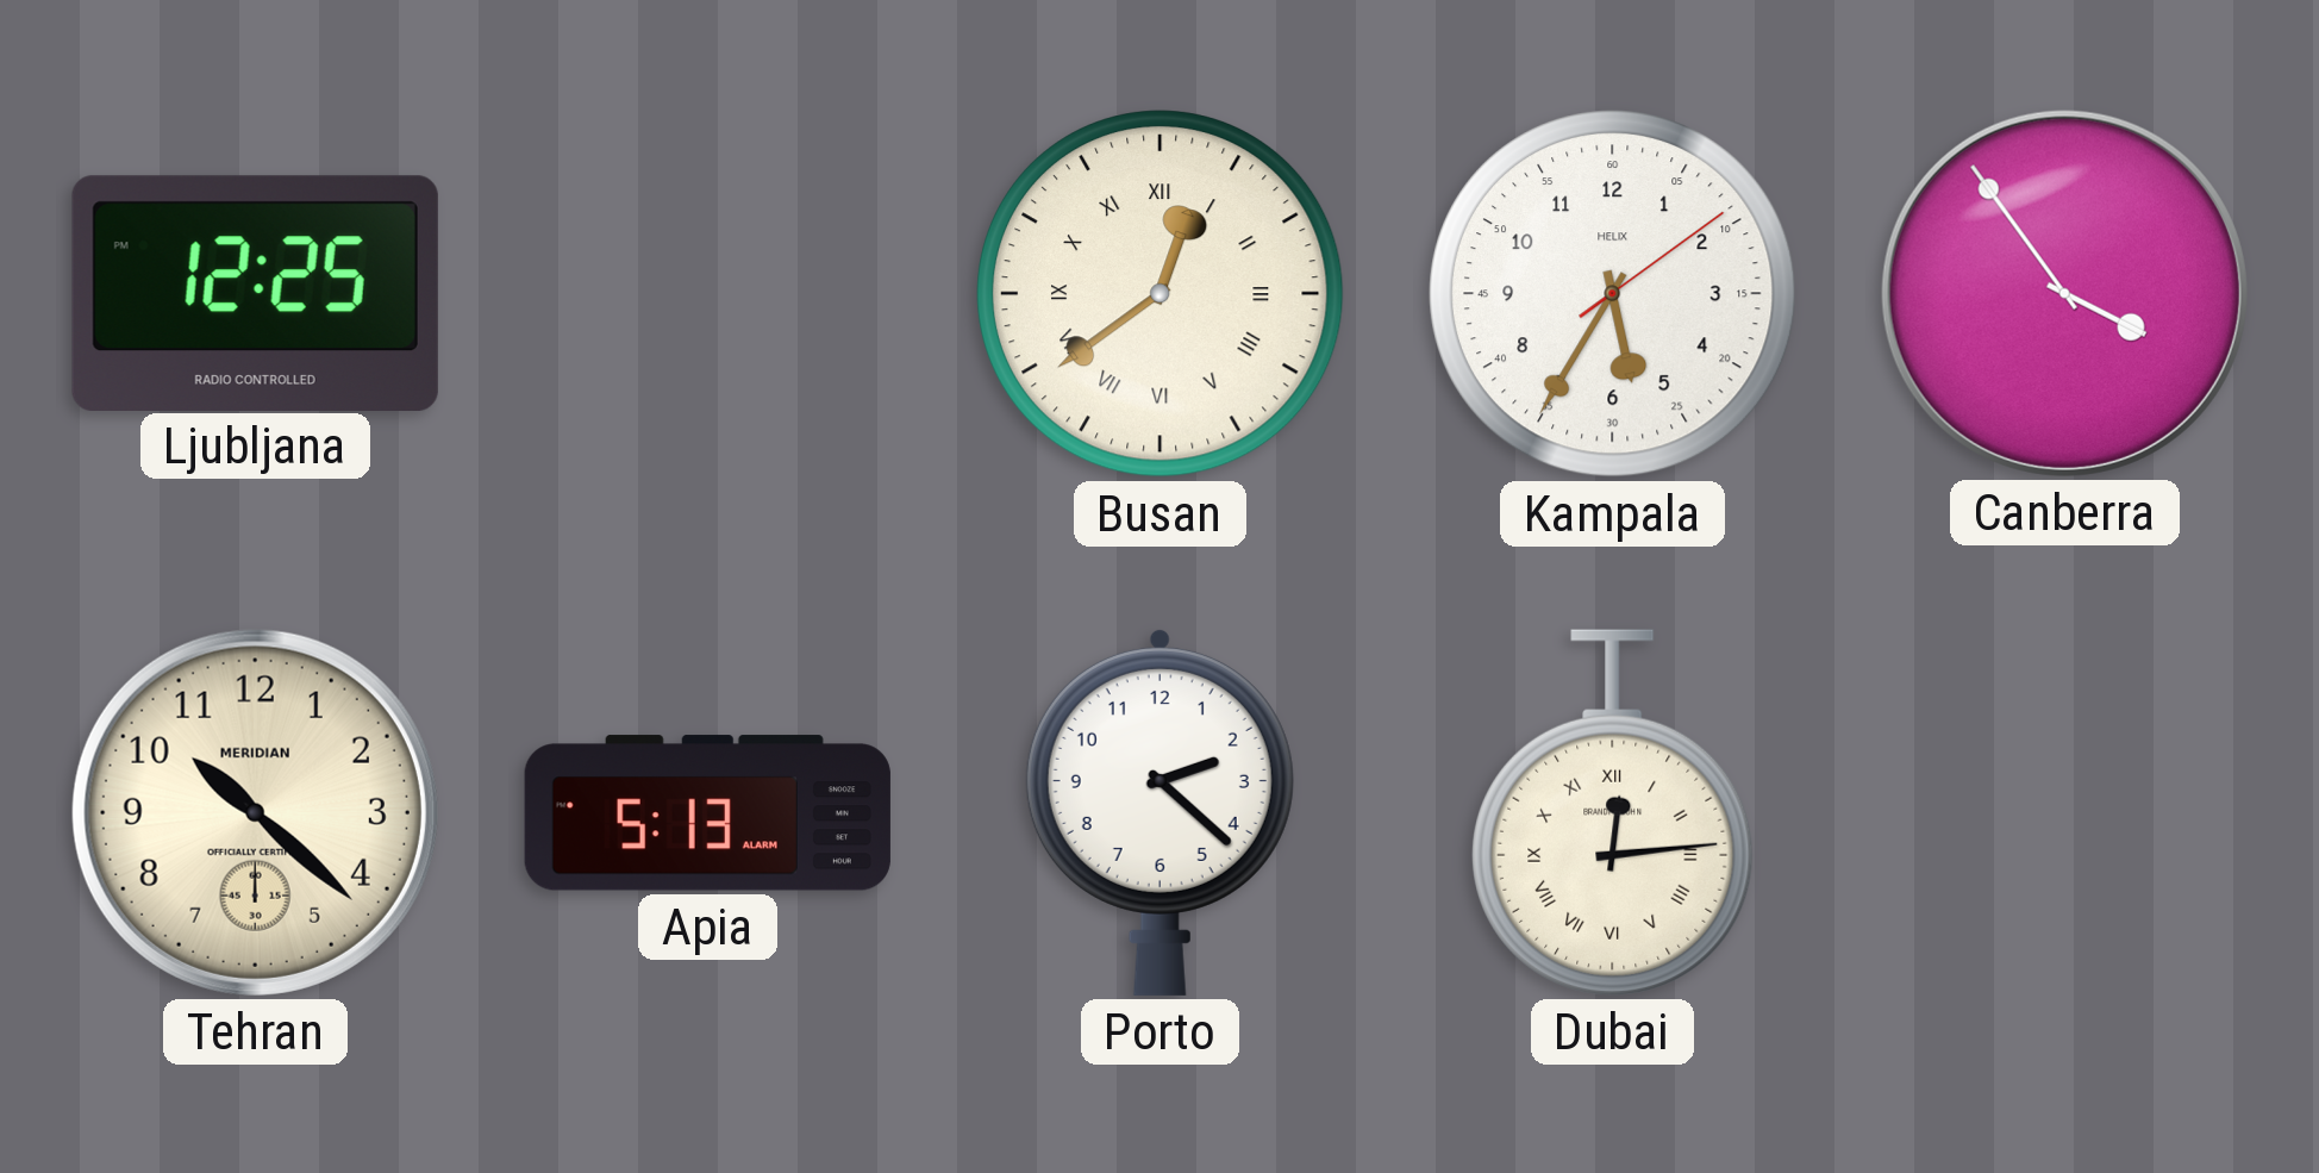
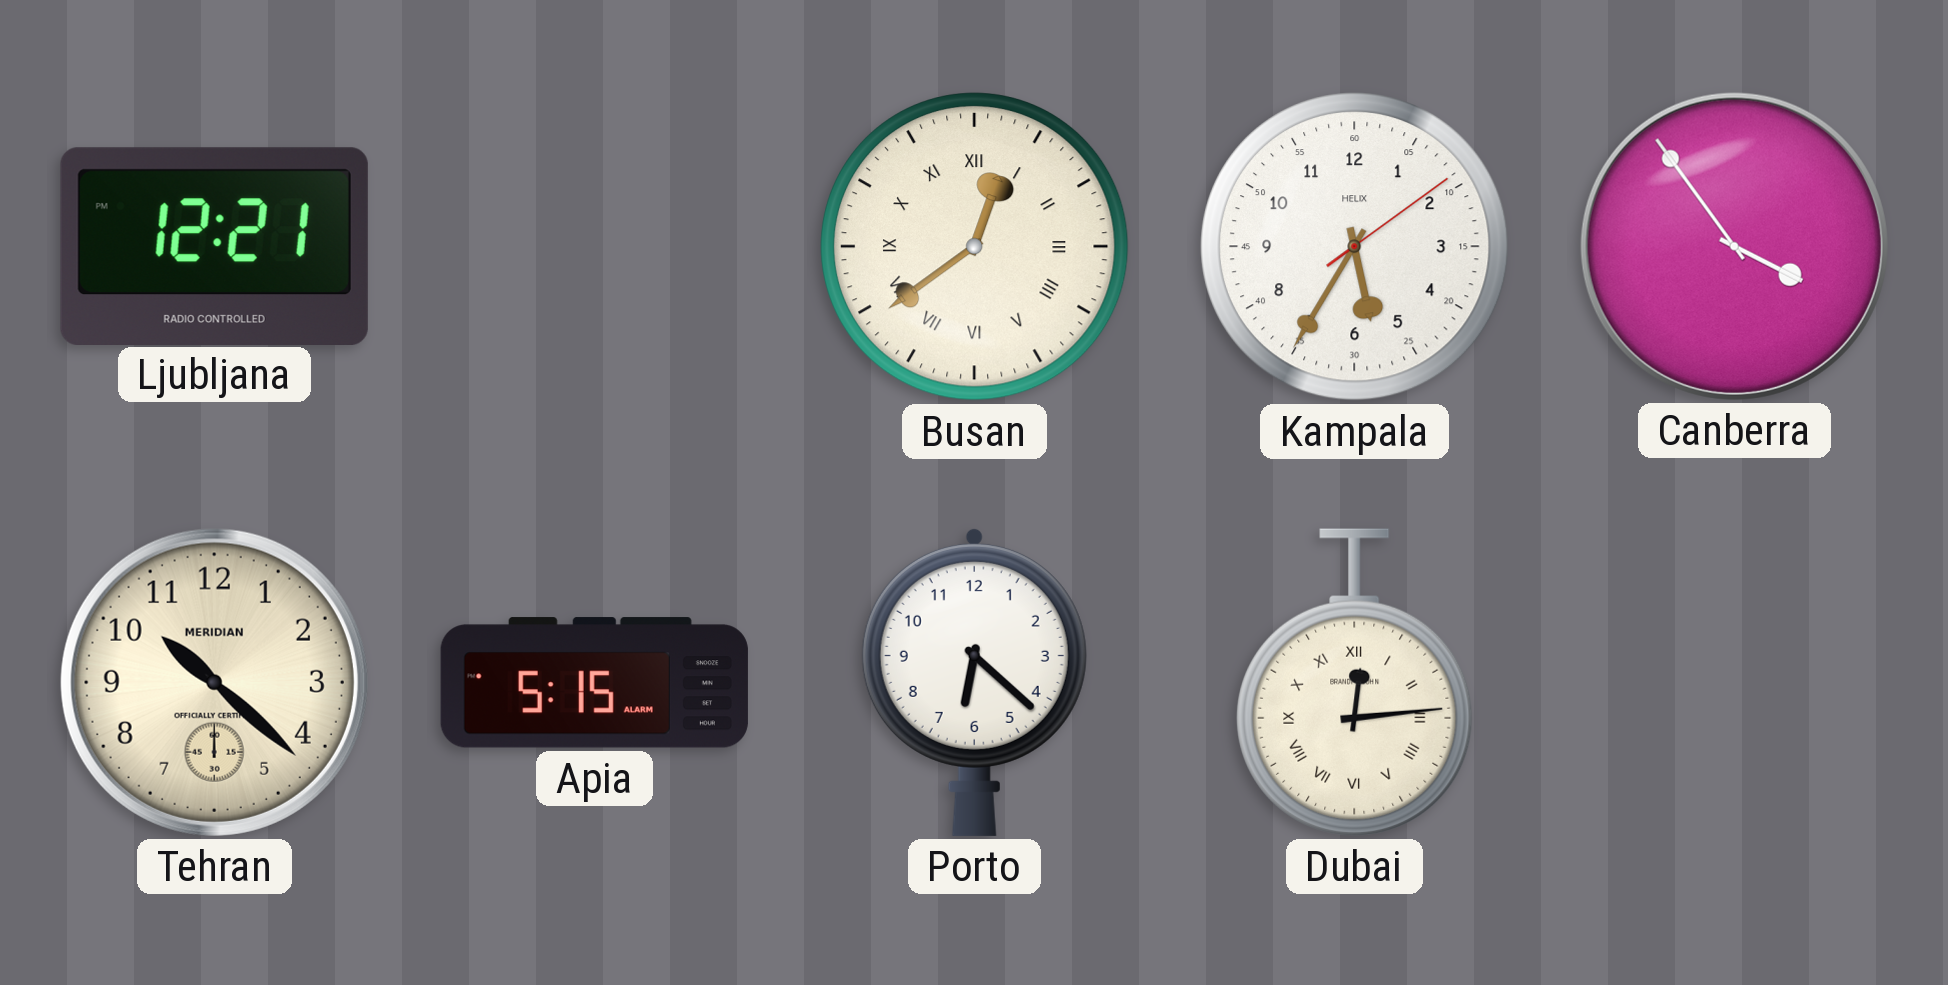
Ljubljana: 12:25 -> 12:21 (214, 246)
Apia: 5:13 -> 5:15 (594, 683)
Porto: 2:22 -> 6:22 (974, 682)
